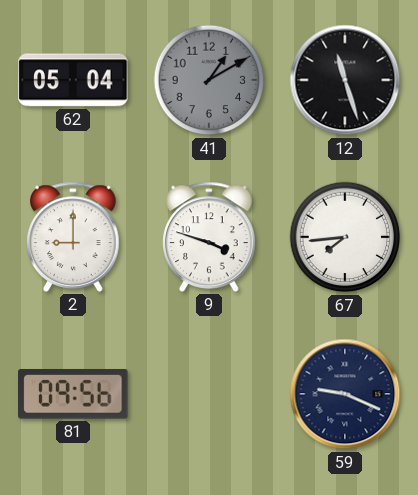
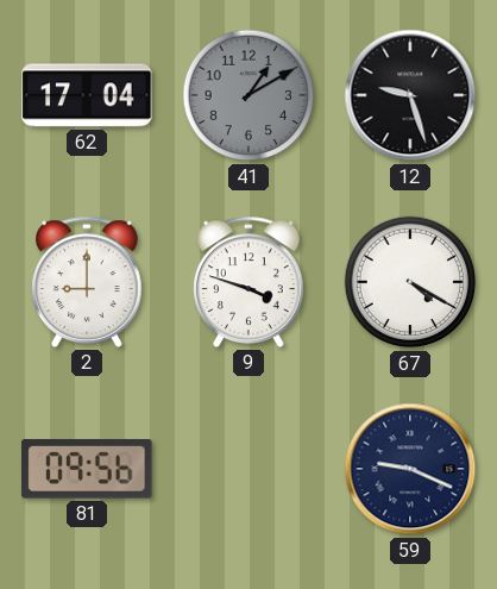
62: 05:04 -> 17:04 (87, 95)
12: 11:27 -> 9:27 (410, 95)
67: 7:44 -> 4:20 (410, 282)
